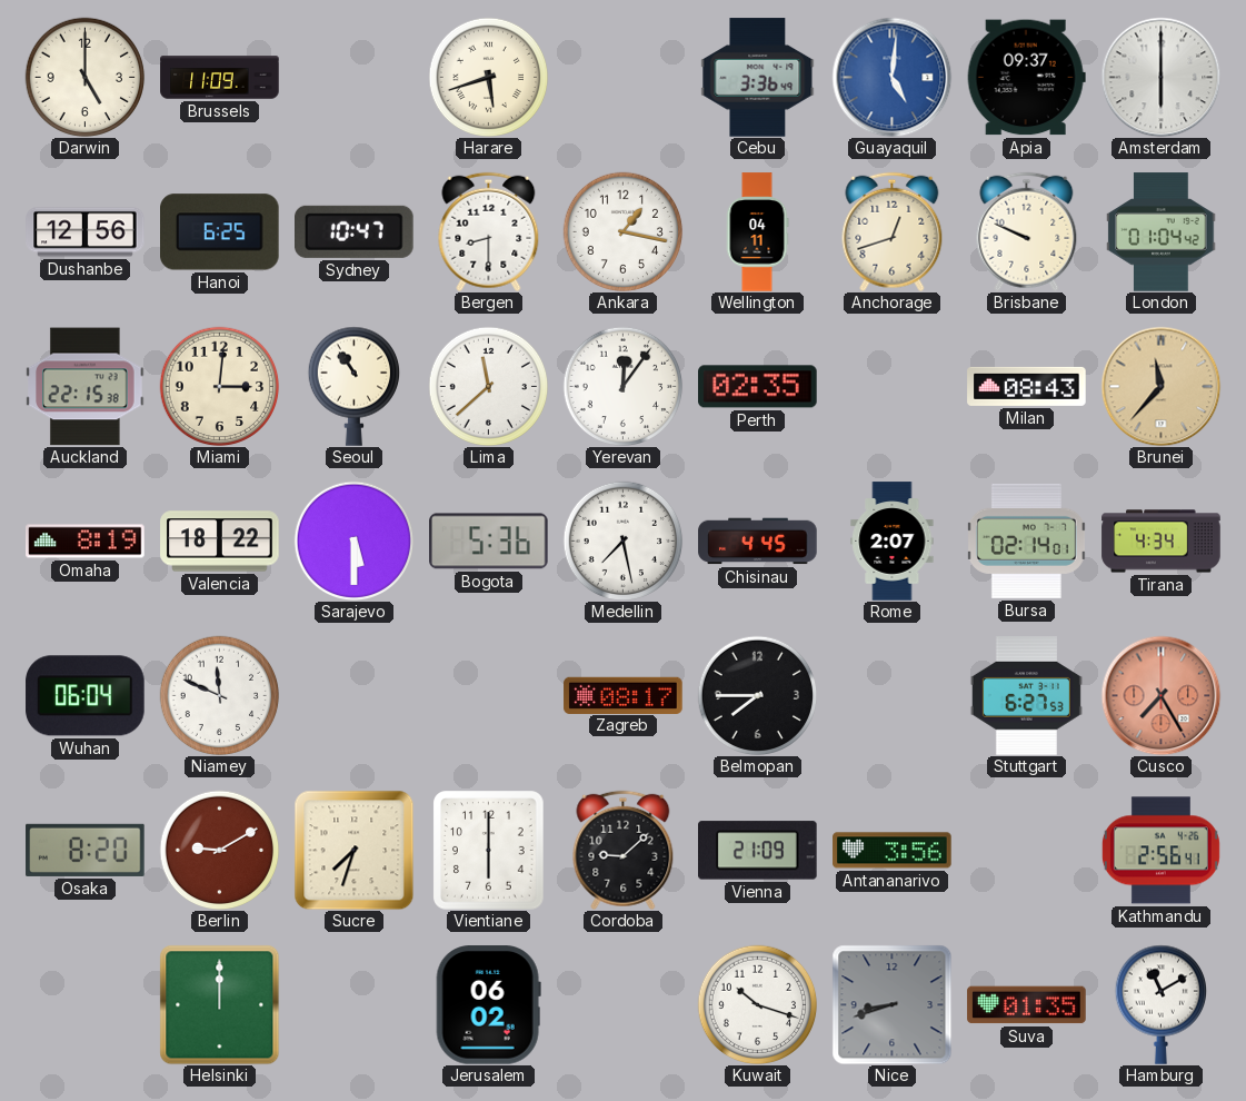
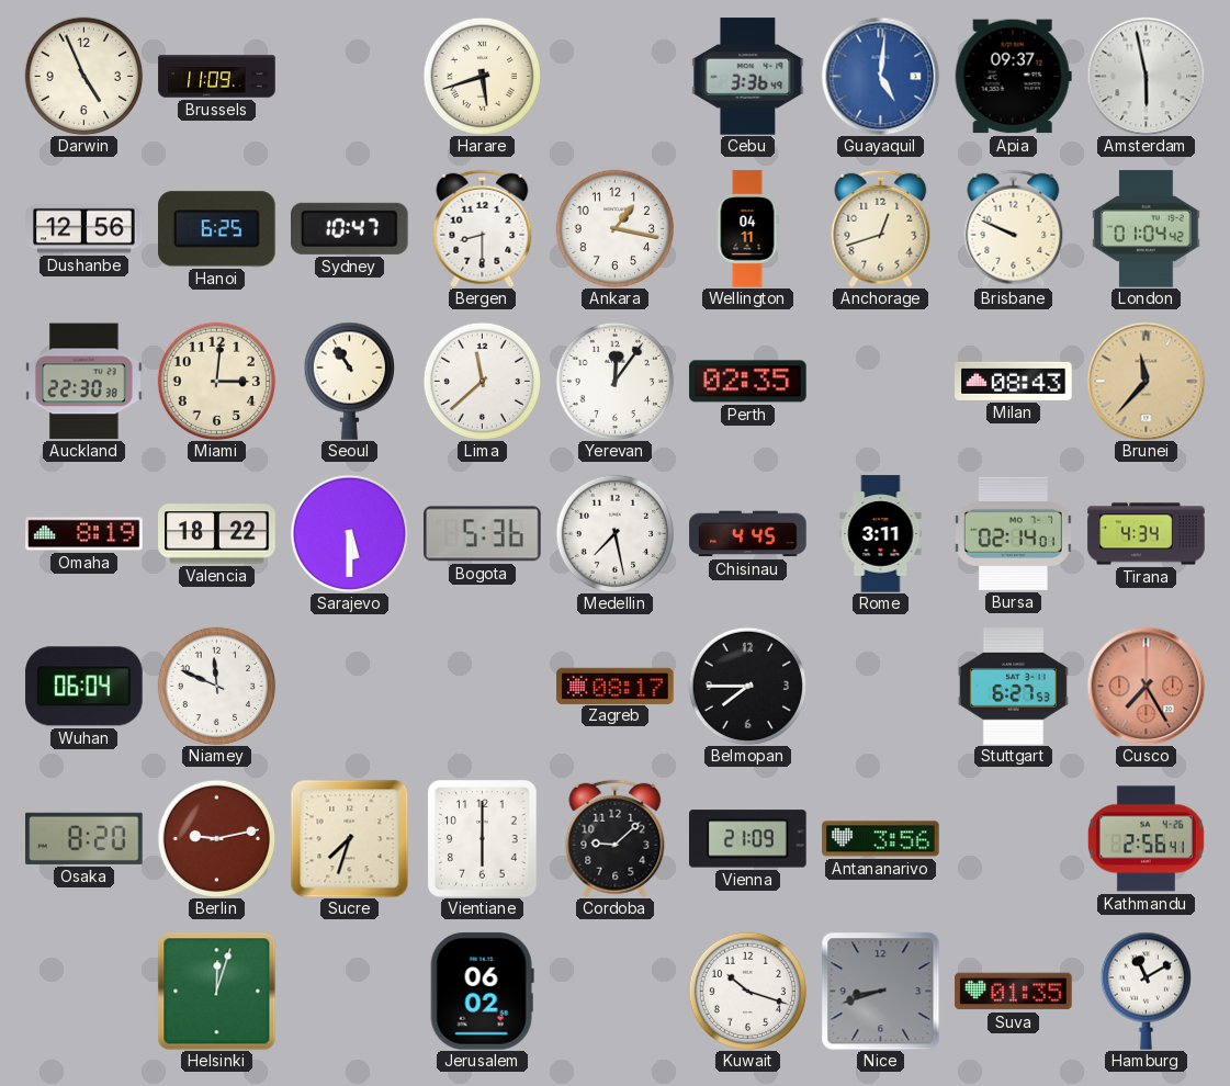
Darwin: 5:00 -> 4:56 (83, 76)
Amsterdam: 6:00 -> 5:58 (1146, 76)
Auckland: 22:15 -> 22:30 (84, 382)
Rome: 2:07 -> 3:11 (881, 534)
Berlin: 9:10 -> 9:13 (216, 838)
Helsinki: 12:00 -> 12:03 (216, 991)
